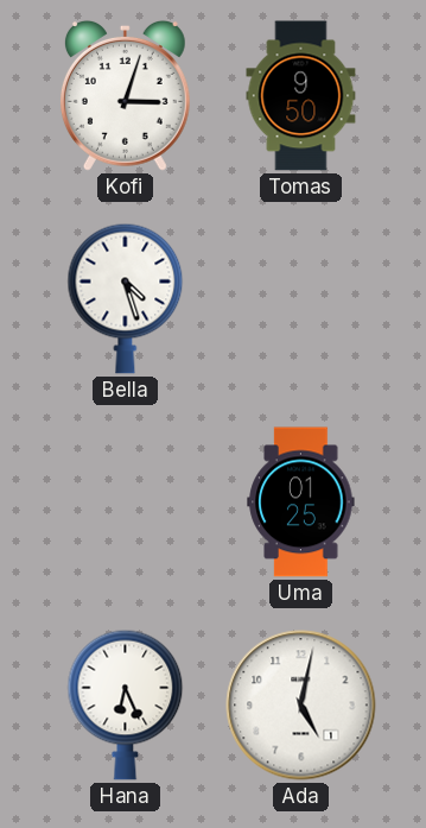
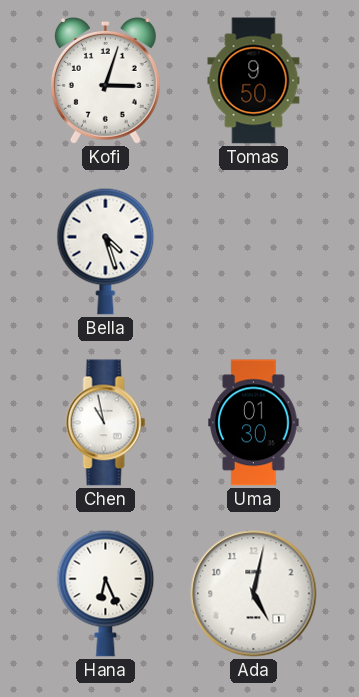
Chen: none -> 10:58 (106, 423)
Uma: 01:25 -> 01:30 (254, 423)
